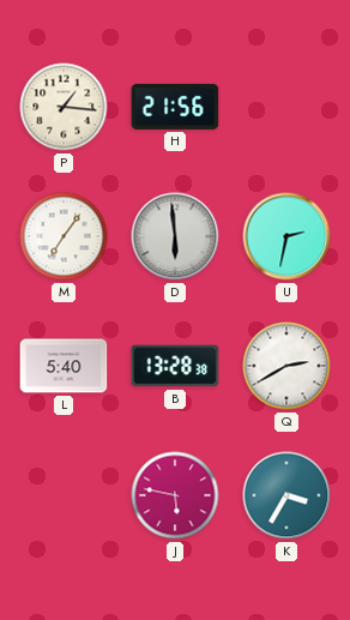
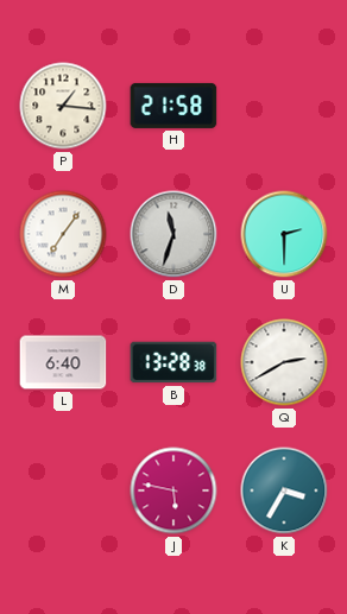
H: 21:56 -> 21:58 (173, 106)
D: 5:59 -> 11:33 (173, 234)
U: 2:32 -> 2:30 (284, 234)
L: 5:40 -> 6:40 (63, 362)
